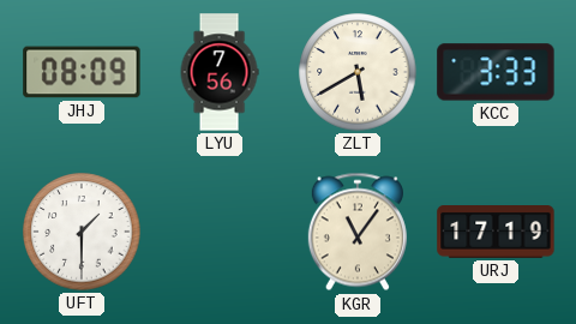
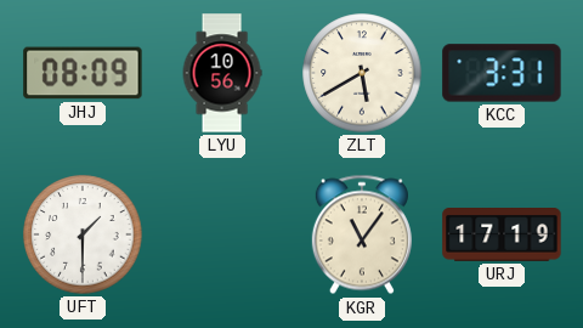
LYU: 7:56 -> 10:56 (222, 73)
KCC: 3:33 -> 3:31 (502, 73)
